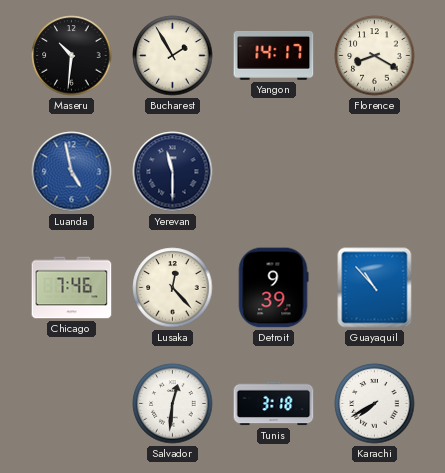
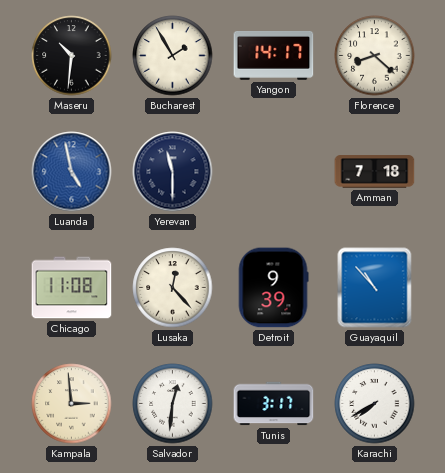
Florence: 8:20 -> 8:22 (375, 56)
Amman: none -> 7:18 (375, 172)
Chicago: 7:46 -> 11:08 (72, 288)
Kampala: none -> 2:59 (72, 404)
Tunis: 3:18 -> 3:17 (274, 404)
